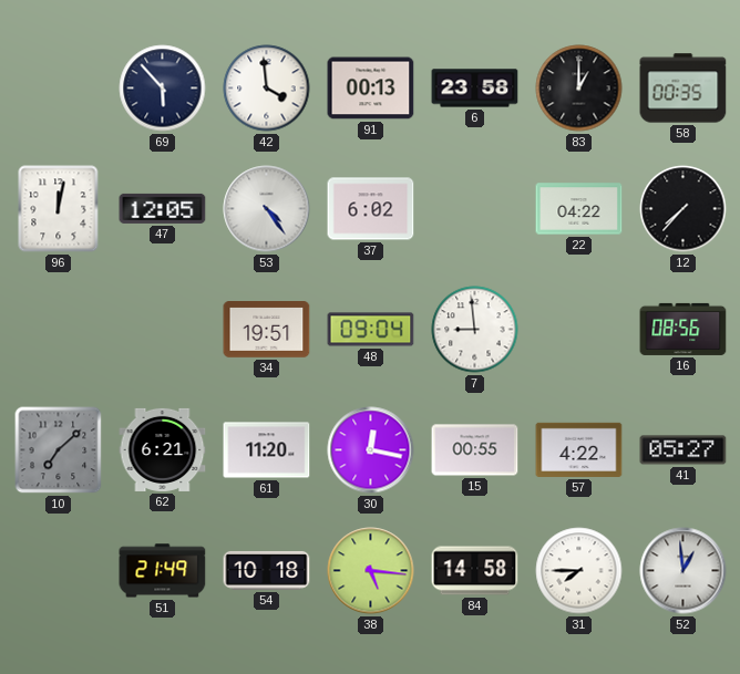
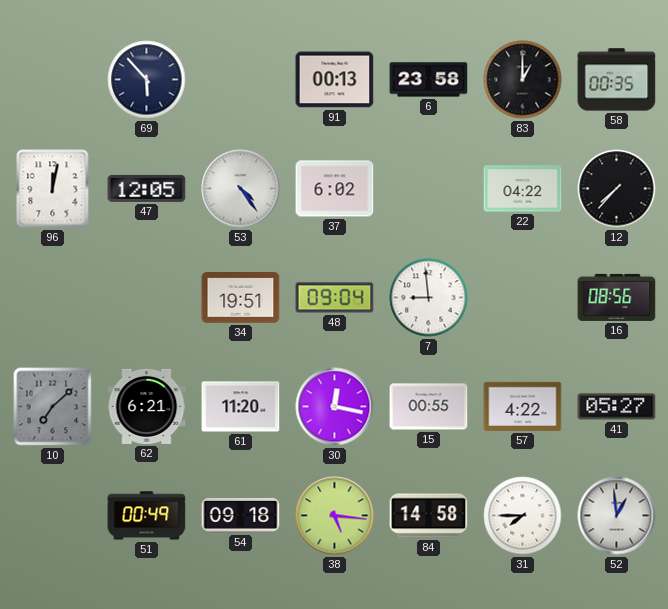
42: 3:59 -> none (267, 89)
51: 21:49 -> 00:49 (147, 516)
54: 10:18 -> 09:18 (241, 515)
